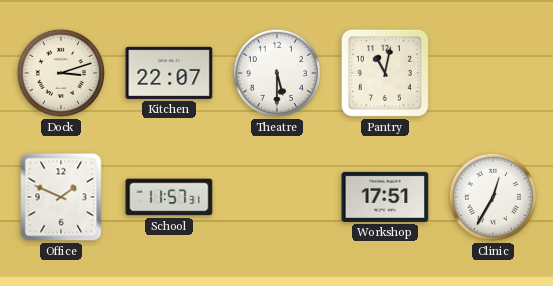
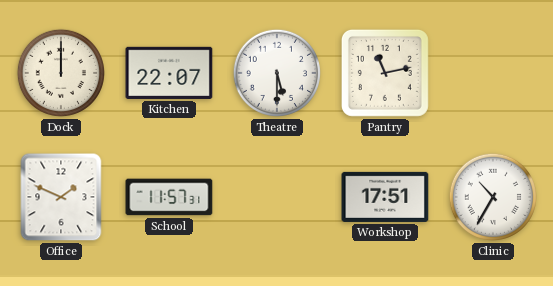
Dock: 3:12 -> 12:00 (61, 73)
Pantry: 11:02 -> 11:13 (385, 73)
Clinic: 12:35 -> 10:35 (493, 197)
